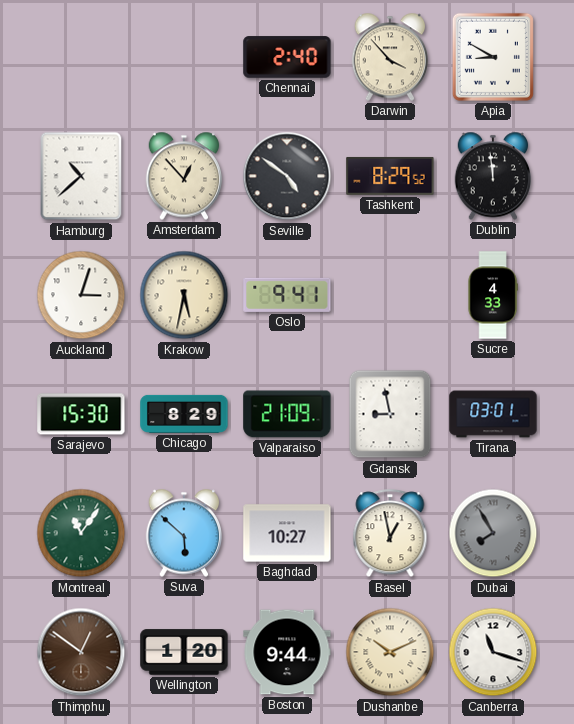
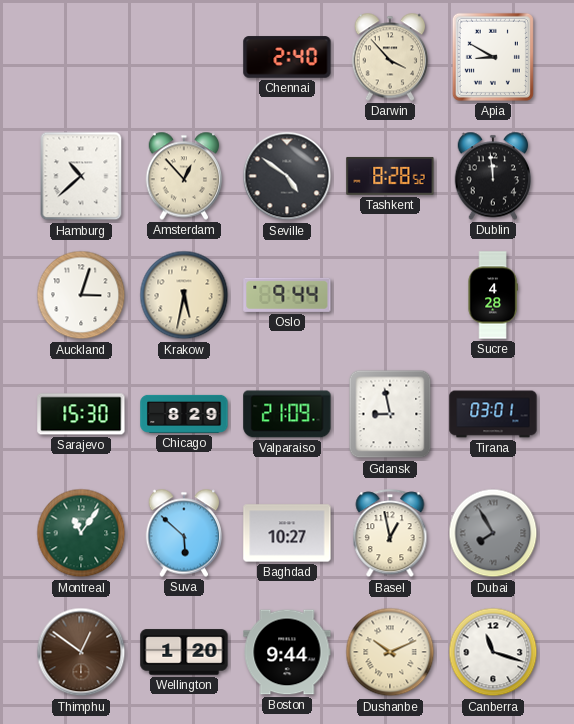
Tashkent: 8:29 -> 8:28 (390, 176)
Oslo: 9:41 -> 9:44 (287, 295)
Sucre: 4:33 -> 4:28 (493, 295)
